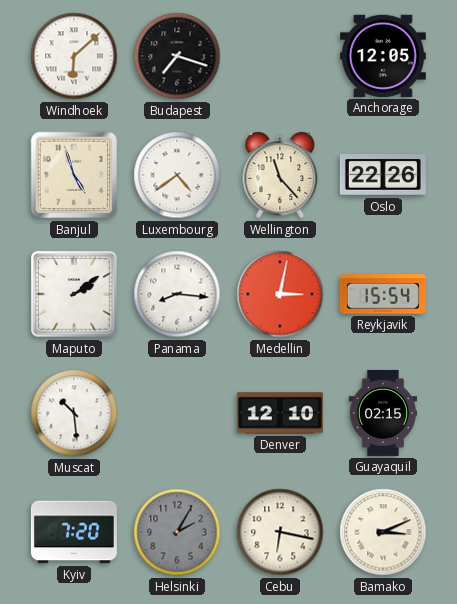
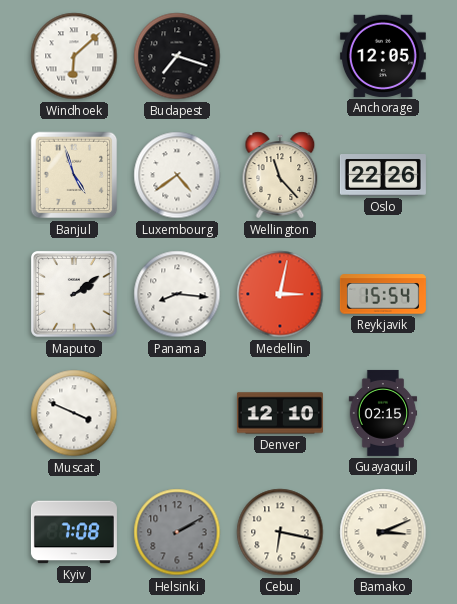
Muscat: 10:29 -> 3:49 (74, 413)
Kyiv: 7:20 -> 7:08 (74, 532)
Helsinki: 2:05 -> 2:10 (177, 532)
